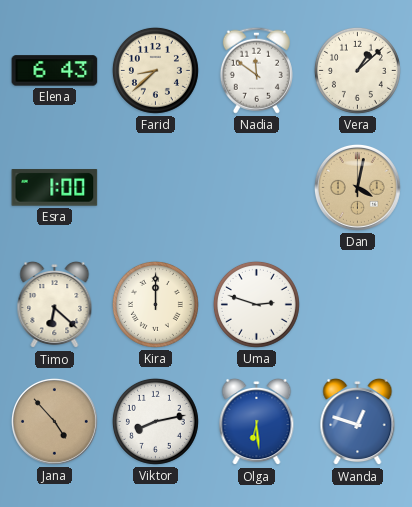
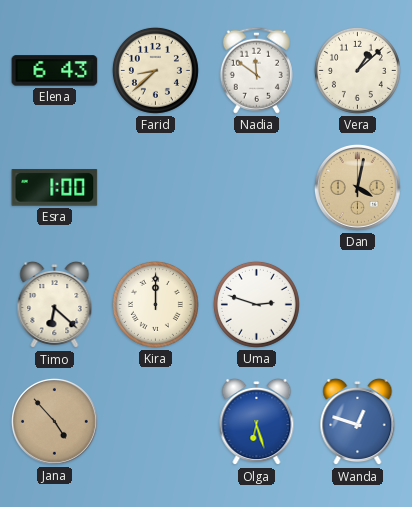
Viktor: 8:13 -> none (155, 421)
Olga: 6:29 -> 6:27 (257, 422)
